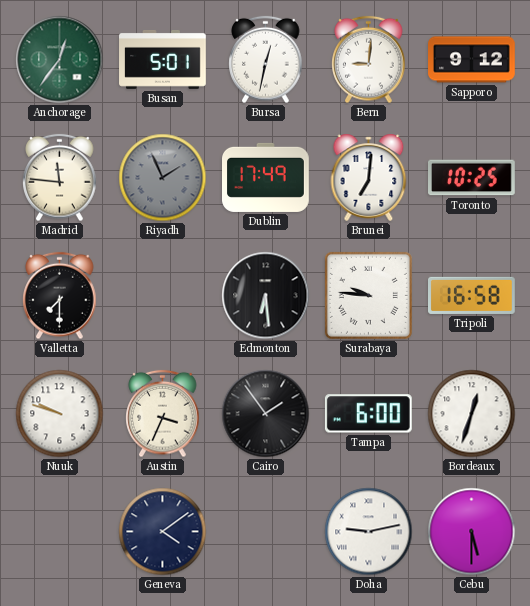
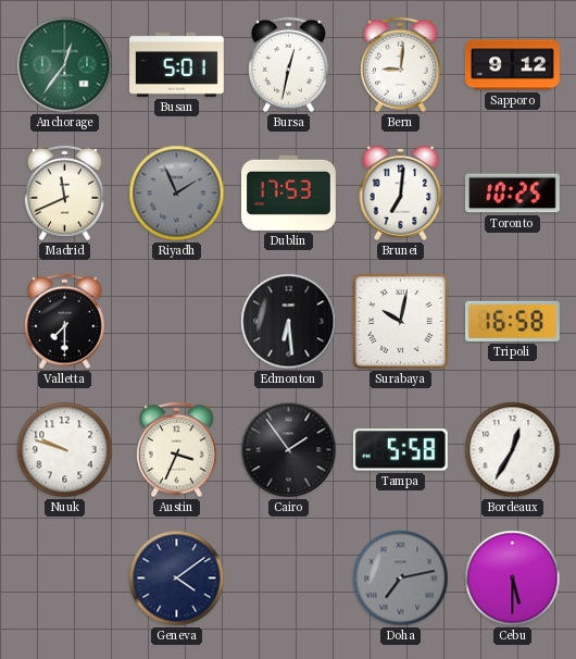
Madrid: 11:46 -> 11:41 (65, 194)
Dublin: 17:49 -> 17:53 (289, 192)
Surabaya: 9:46 -> 10:02 (400, 321)
Tampa: 6:00 -> 5:58 (400, 450)
Bordeaux: 12:33 -> 12:35 (513, 450)
Doha: 9:13 -> 7:13 (401, 579)
Doha dial: white -> grey (401, 579)
